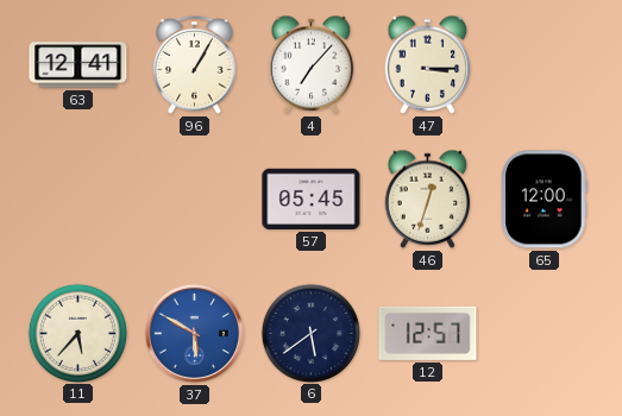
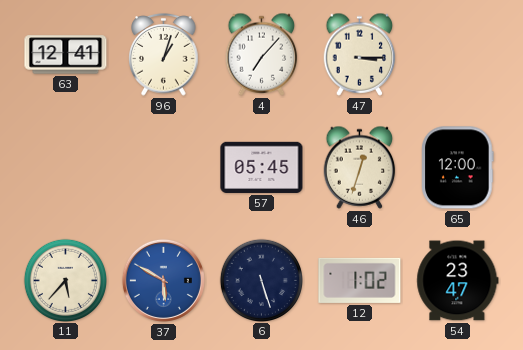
96: 1:05 -> 1:03 (164, 55)
6: 5:39 -> 5:27 (261, 280)
12: 12:57 -> 1:02 (360, 280)
54: none -> 23:47 (458, 281)
